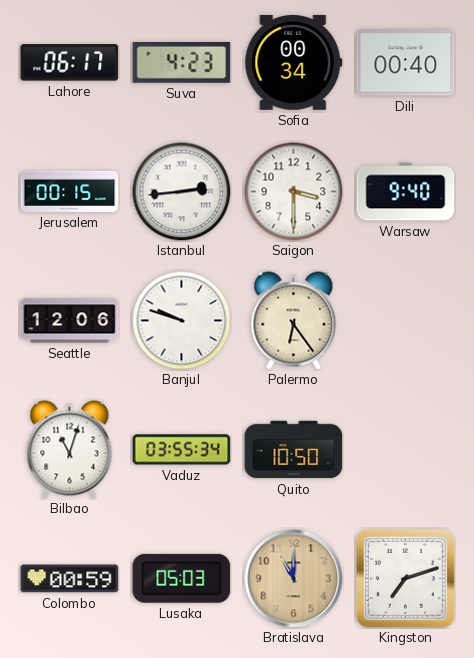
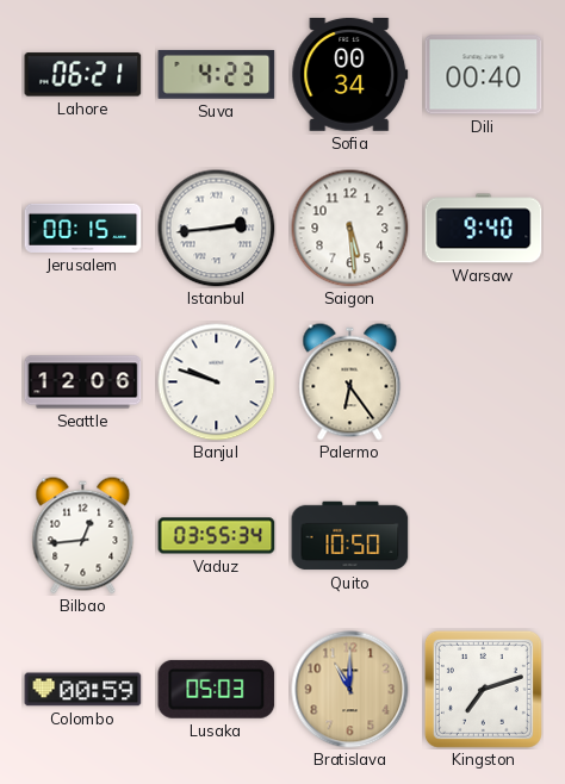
Lahore: 06:17 -> 06:21 (83, 75)
Saigon: 3:30 -> 5:29 (350, 229)
Bilbao: 11:03 -> 12:44 (83, 536)
